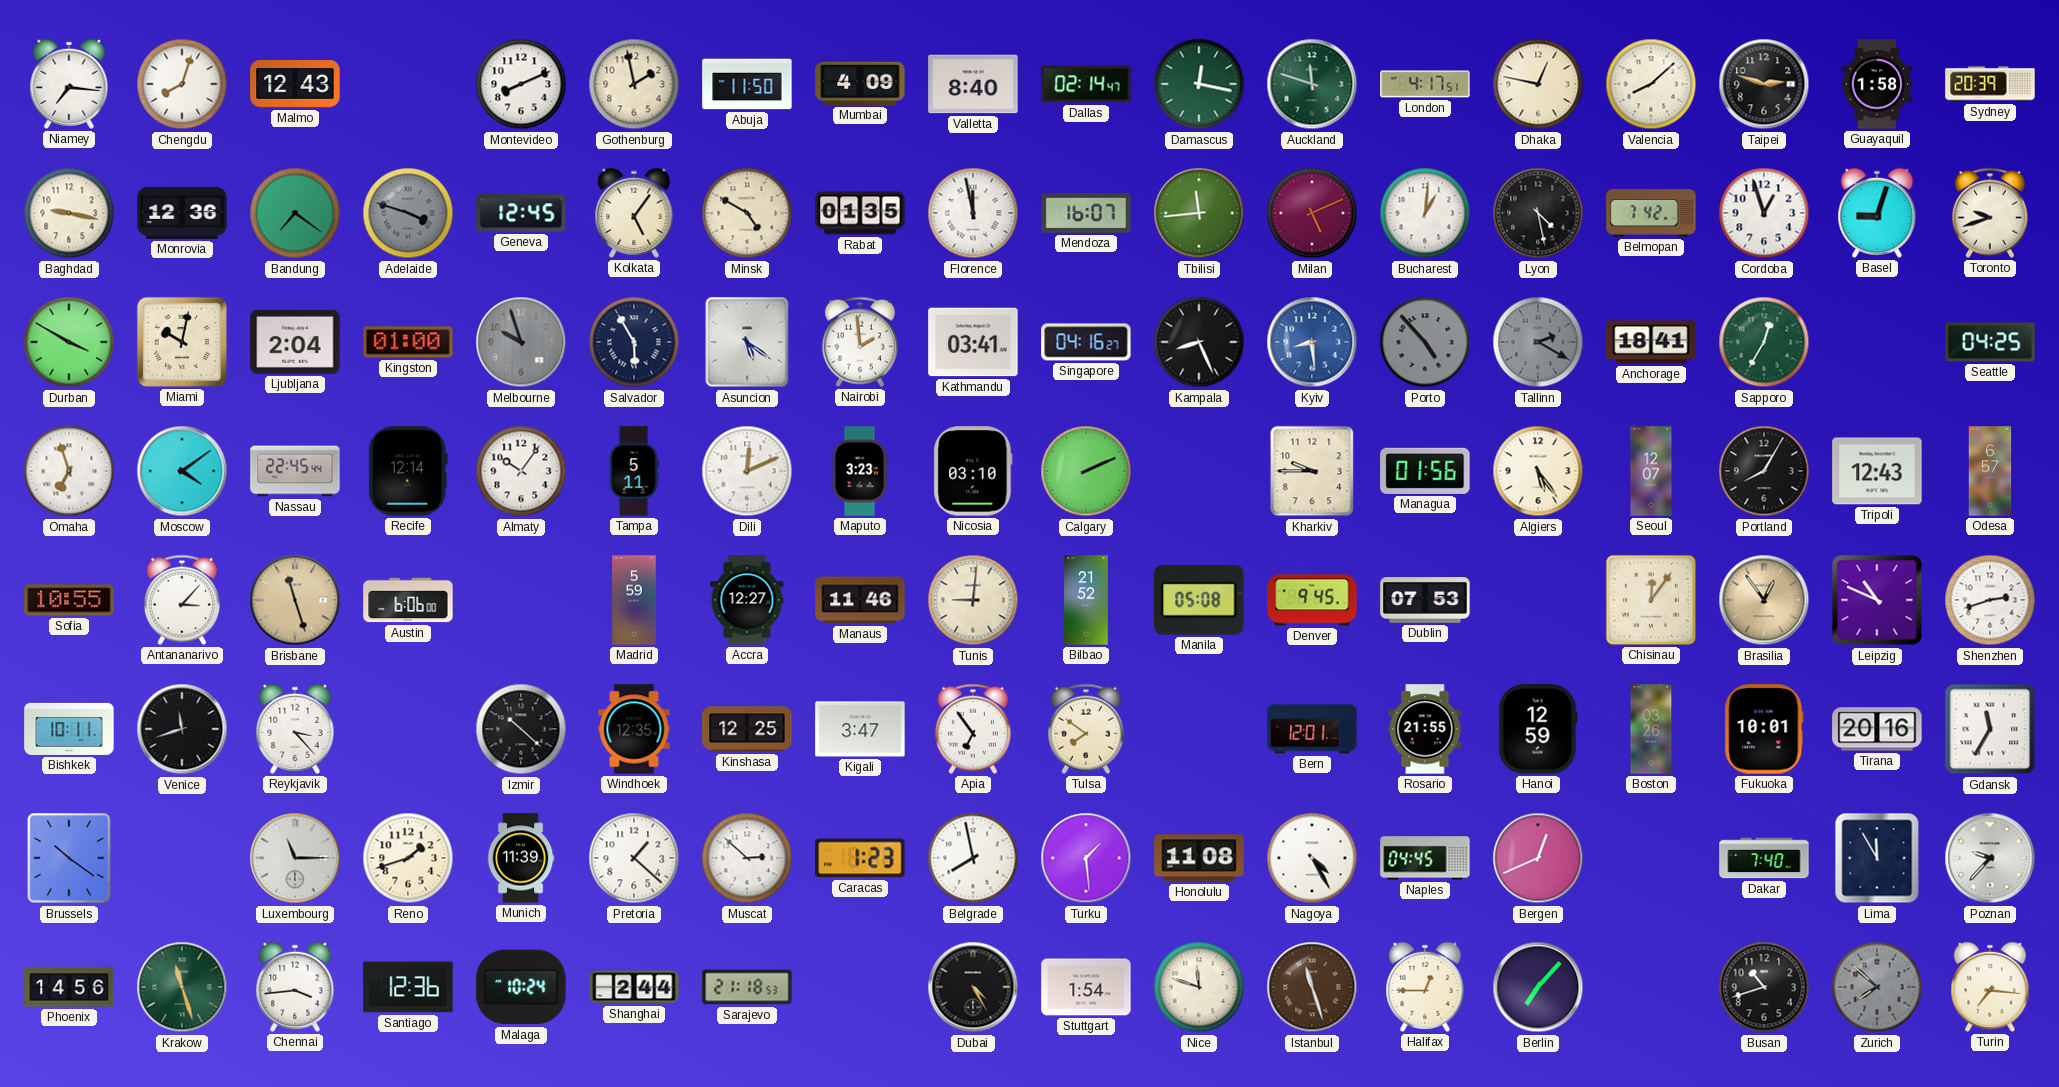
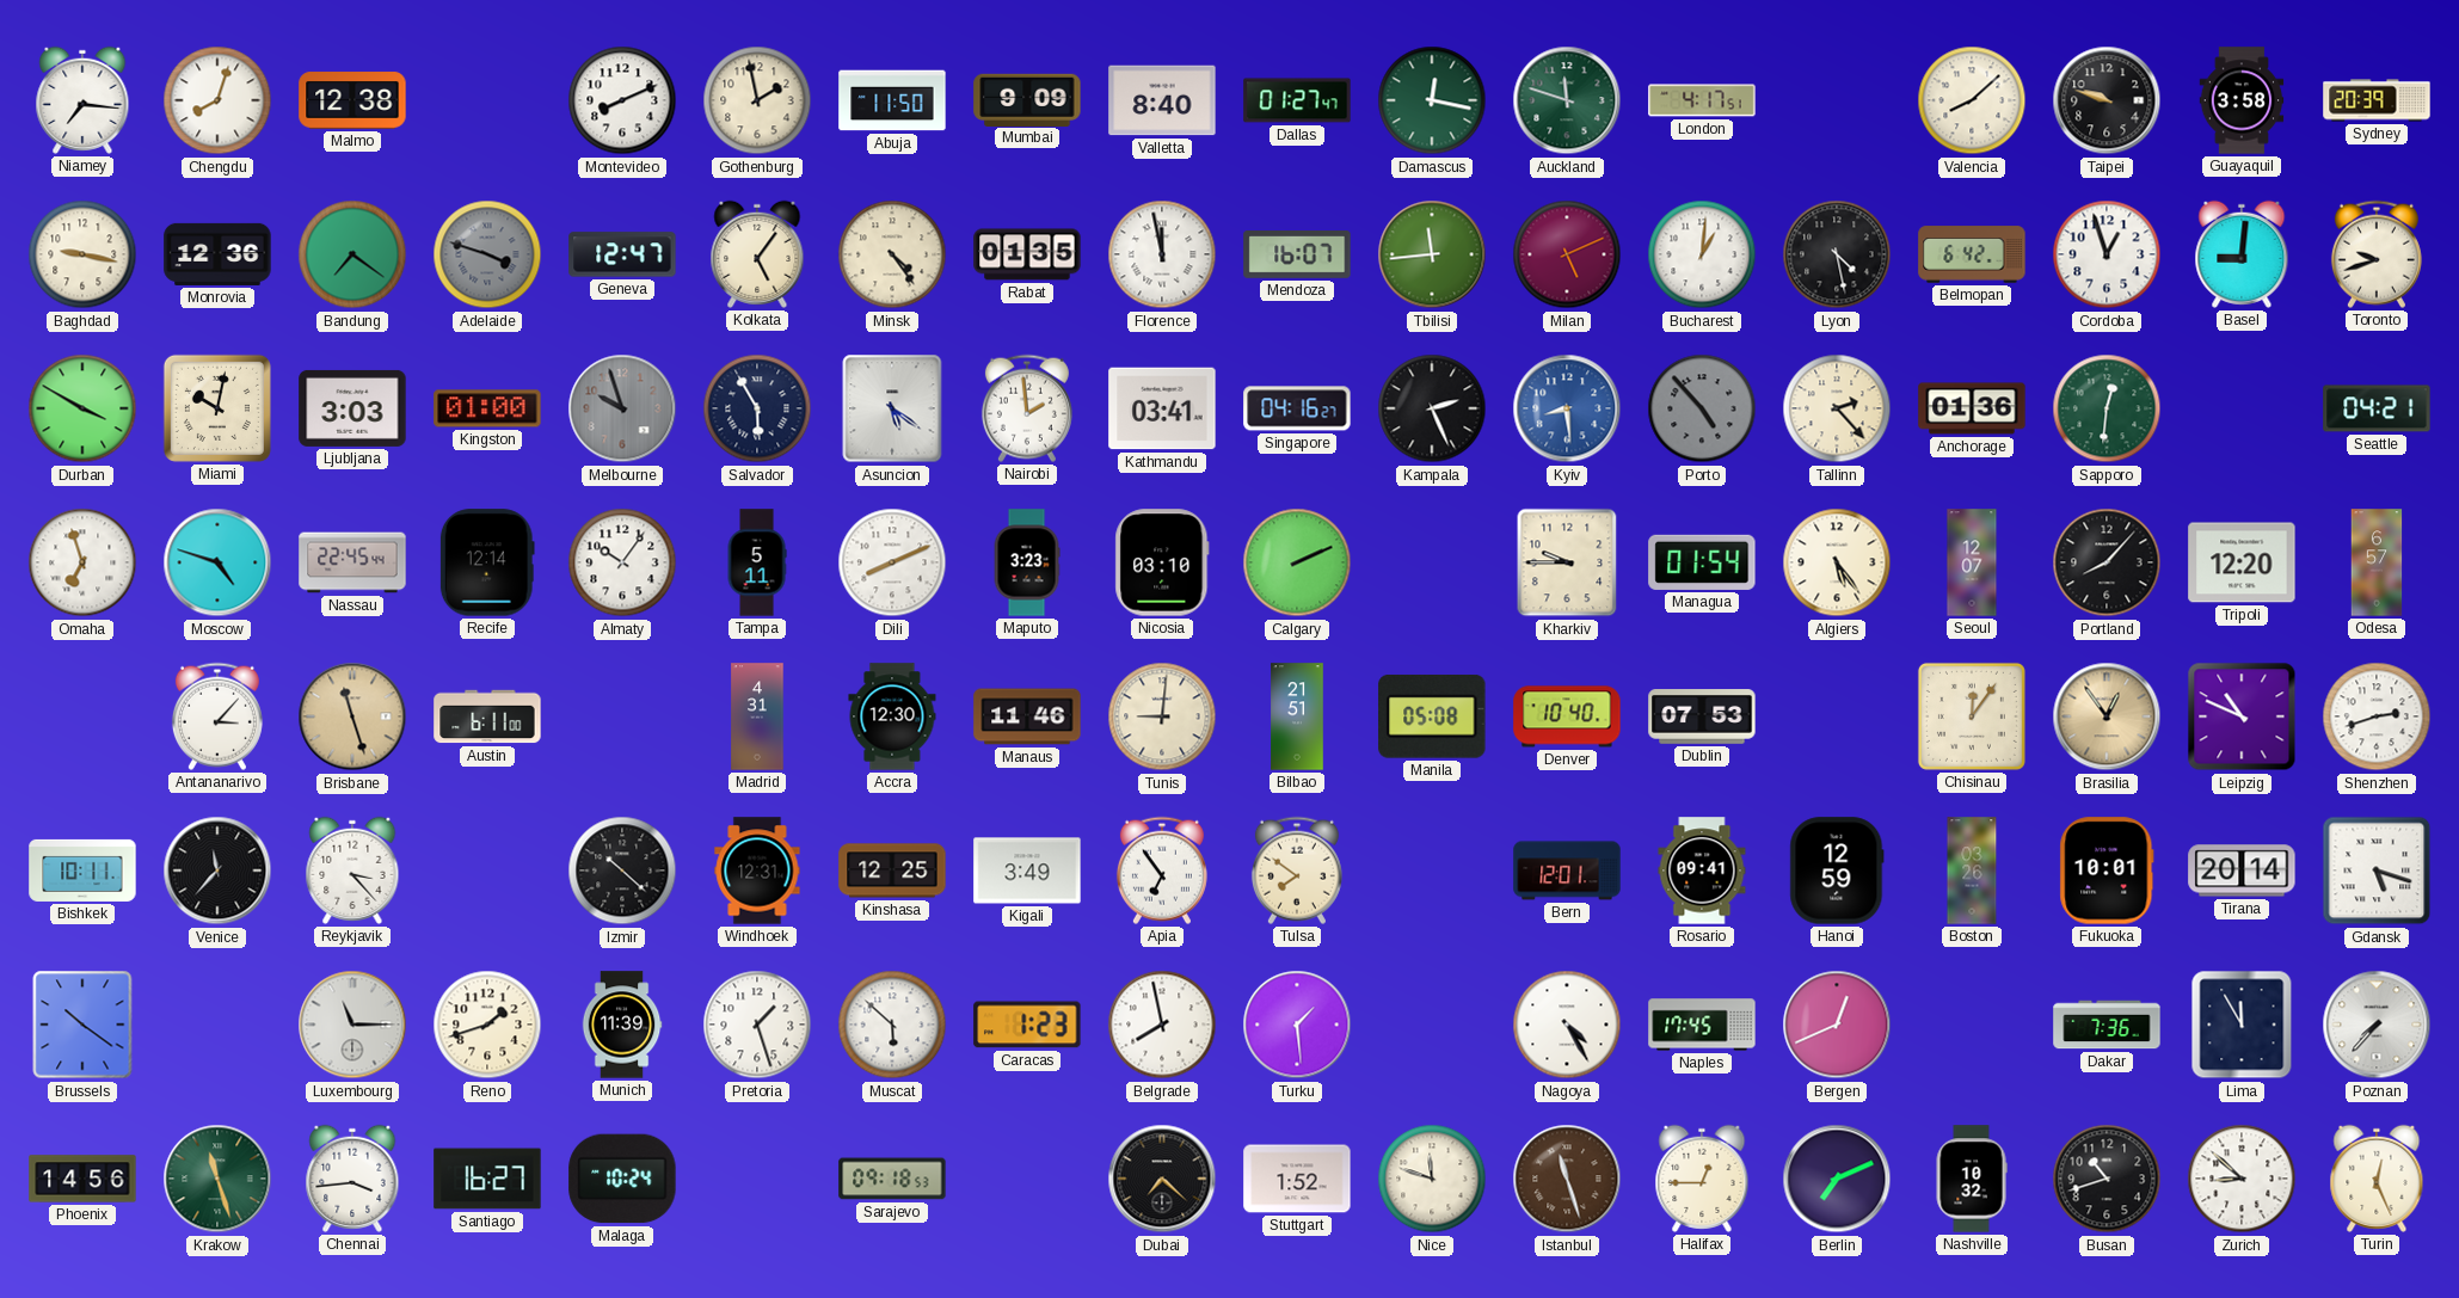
Malmo: 12:43 -> 12:38 (352, 100)
Mumbai: 4:09 -> 9:09 (1027, 99)
Dallas: 02:14 -> 01:27 (1297, 100)
Dhaka: 12:47 -> none (1538, 84)
Taipei: 2:48 -> 9:48 (2107, 100)
Guayaquil: 1:58 -> 3:58 (2242, 100)
Geneva: 12:45 -> 12:47 (622, 254)
Minsk: 4:50 -> 4:24 (892, 254)
Belmopan: 7:42 -> 6:42 (1972, 254)
Basel: 9:03 -> 9:01 (2242, 254)
Ljubljana: 2:04 -> 3:03 (352, 408)
Kampala: 8:26 -> 2:26 (1432, 408)
Tallinn: 2:20 -> 2:23 (1837, 408)
Tallinn dial: grey -> cream (1837, 408)
Anchorage: 18:41 -> 01:36 (1972, 408)
Sapporo: 12:35 -> 12:31 (2107, 408)
Seattle: 04:25 -> 04:21 (2377, 408)
Moscow: 4:09 -> 4:48 (217, 562)
Dili: 12:11 -> 8:11 (892, 562)
Managua: 01:56 -> 01:54 (1702, 562)
Portland: 8:05 -> 8:07 (2107, 562)
Tripoli: 12:43 -> 12:20 (2242, 562)
Sofia: 10:55 -> none (69, 600)
Austin: 6:06 -> 6:11 (487, 716)
Madrid: 5:59 -> 4:31 (757, 716)
Accra: 12:27 -> 12:30 (892, 716)
Bilbao: 21:52 -> 21:51 (1297, 716)
Denver: 9:45 -> 10:40 (1567, 716)
Venice: 11:42 -> 11:37 (217, 871)
Windhoek: 12:35 -> 12:31 (757, 871)
Kigali: 3:47 -> 3:49 (1027, 871)
Rosario: 21:55 -> 09:41 (1702, 871)
Tirana: 20:16 -> 20:14 (2242, 871)
Gdansk: 11:35 -> 5:18 (2377, 871)
Pretoria: 1:22 -> 1:27 (757, 1025)
Muscat: 2:52 -> 5:52 (892, 1025)
Honolulu: 11:08 -> none (1199, 858)
Naples: 04:45 -> 17:45 (1702, 1025)
Dakar: 7:40 -> 7:36 (2107, 1025)
Poznan: 9:37 -> 7:37 (2377, 1025)
Santiago: 12:36 -> 16:27 (487, 1179)
Shanghai: 2:44 -> none (634, 987)
Sarajevo: 21:18 -> 09:18 (892, 1179)
Dubai: 4:25 -> 7:22 (1162, 1179)
Stuttgart: 1:54 -> 1:52 (1297, 1179)
Berlin: 7:07 -> 7:11 (1837, 1179)
Nashville: none -> 10:32 (1972, 1179)
Zurich: 7:52 -> 8:52 (2242, 1179)
Zurich dial: grey -> white (2242, 1179)
Turin: 7:16 -> 12:26 (2377, 1179)
